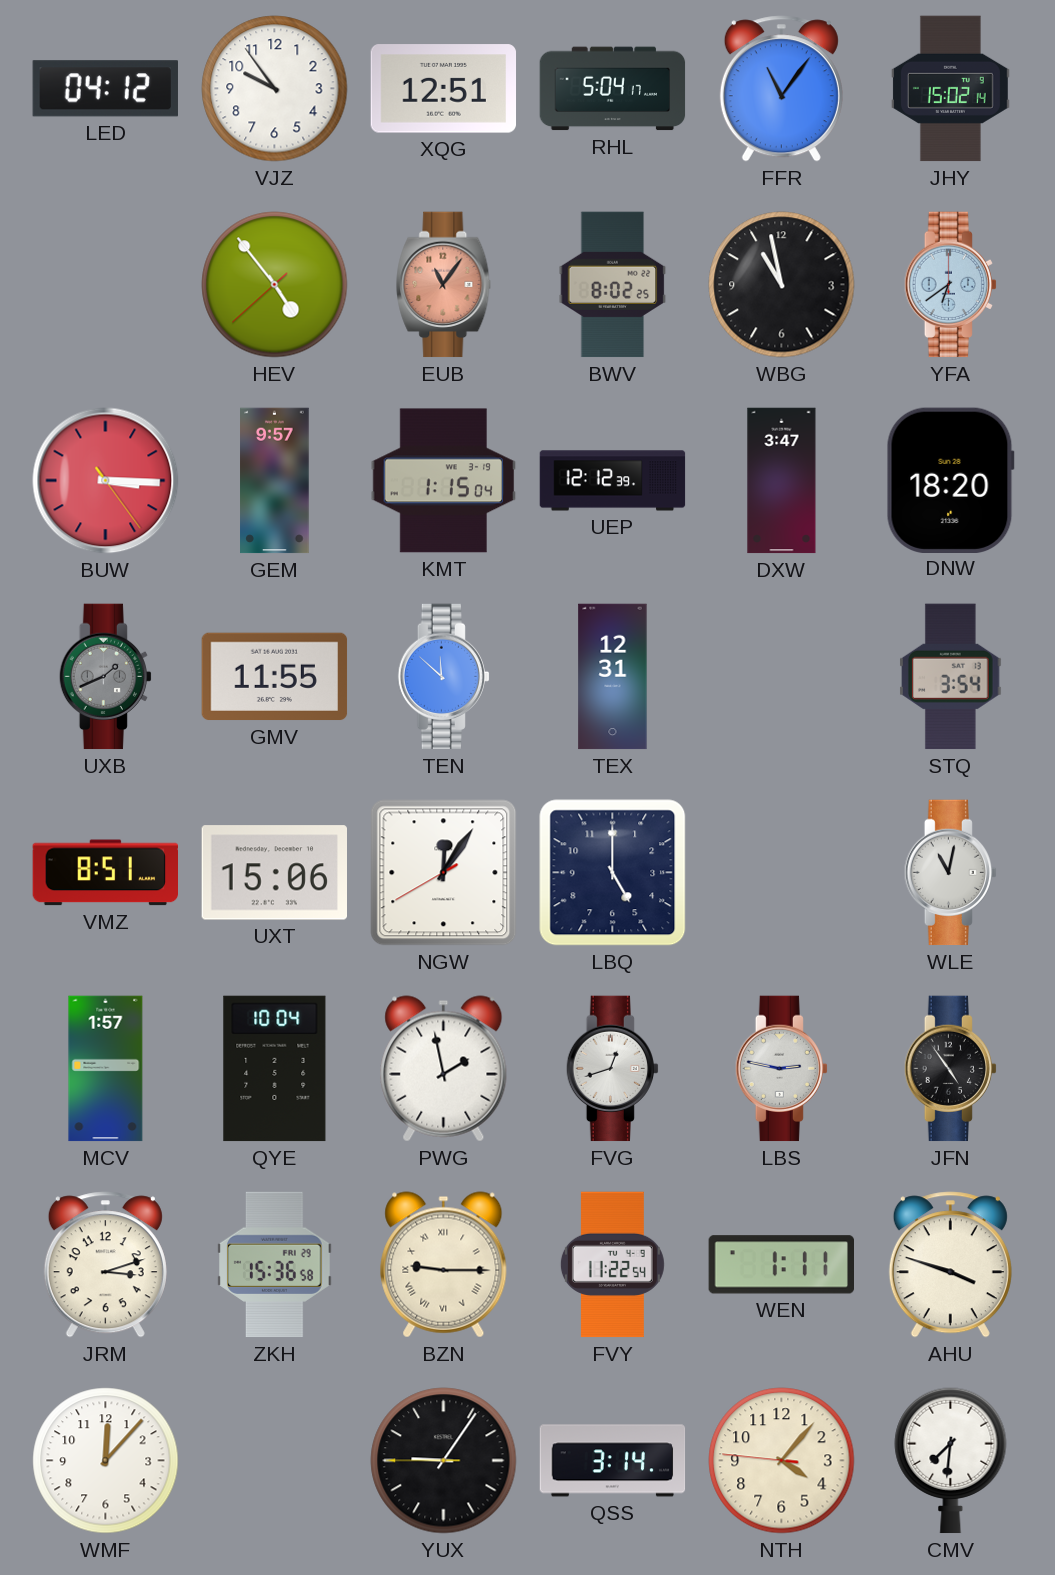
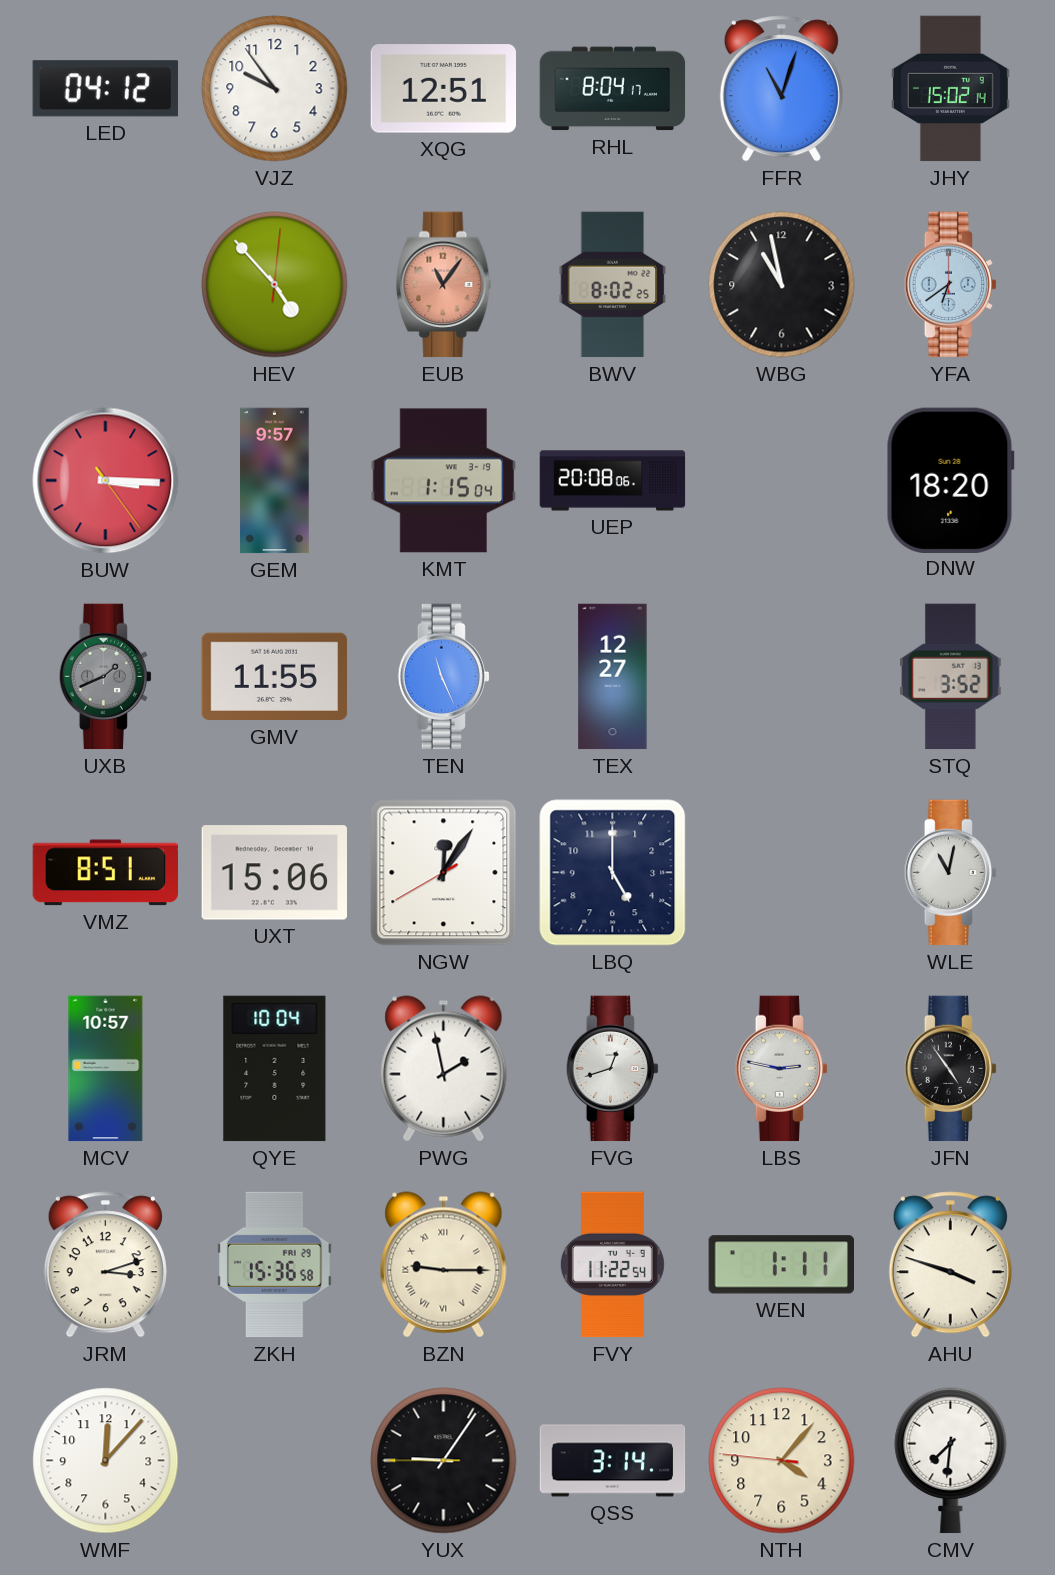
RHL: 5:04 -> 8:04 (613, 89)
FFR: 11:06 -> 11:03 (781, 89)
HEV: 4:53:38 -> 4:53:01 (275, 285)
UEP: 12:12 -> 20:08 (613, 481)
DXW: 3:47 -> none (782, 481)
TEN: 11:52 -> 11:26 (443, 677)
TEX: 12:31 -> 12:27 (613, 677)
STQ: 3:54 -> 3:52 (951, 677)
MCV: 1:57 -> 10:57 (106, 1069)
